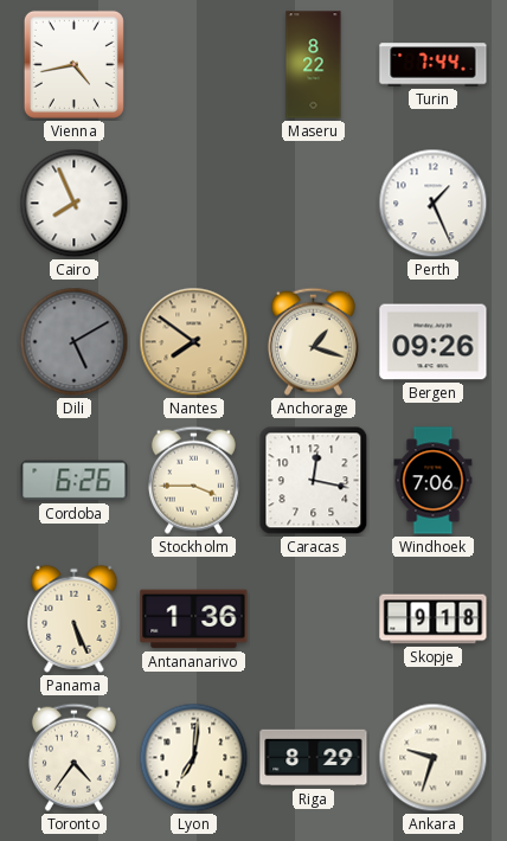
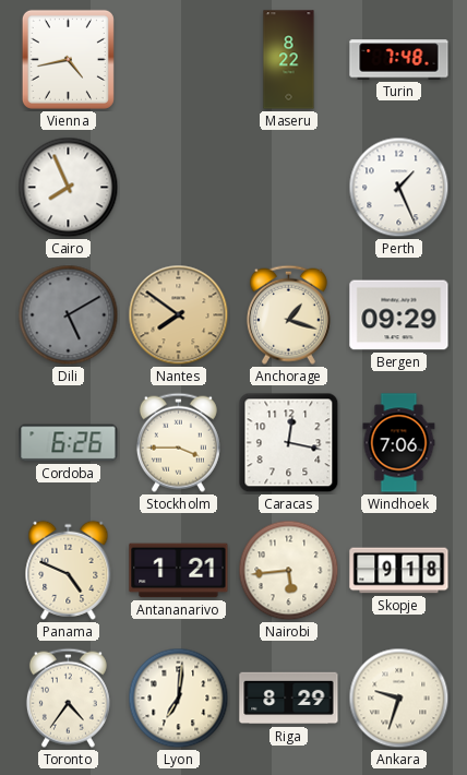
Turin: 7:44 -> 7:48 (399, 60)
Bergen: 09:26 -> 09:29 (399, 315)
Panama: 5:26 -> 4:49 (69, 570)
Antananarivo: 1:36 -> 1:21 (179, 571)
Nairobi: none -> 5:44 (289, 571)
